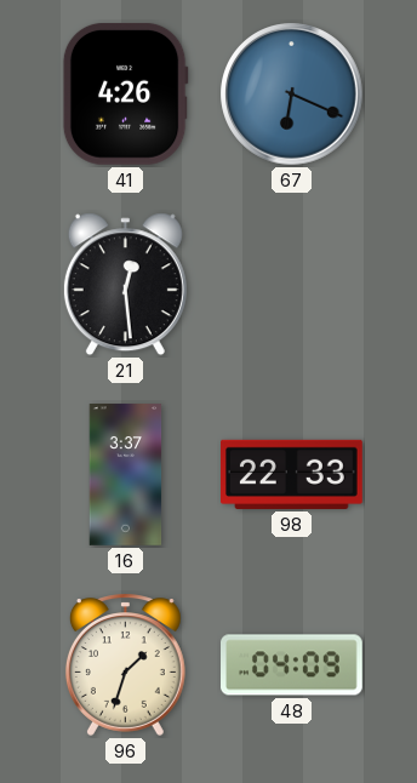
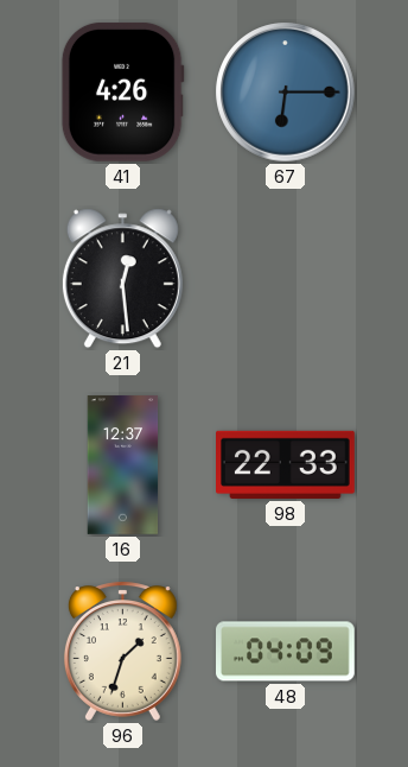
67: 6:19 -> 6:15 (286, 93)
16: 3:37 -> 12:37 (123, 465)
